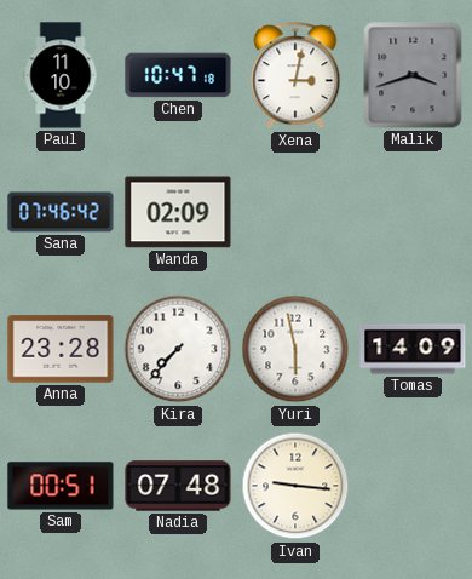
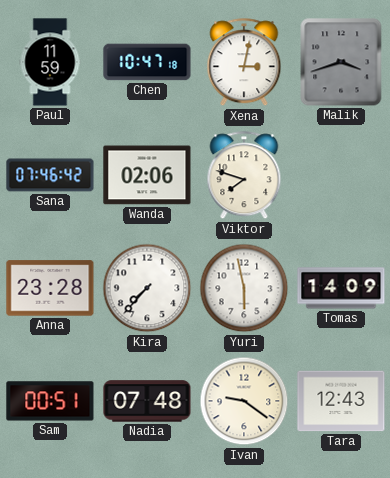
Paul: 11:10 -> 11:59 (50, 62)
Wanda: 02:09 -> 02:06 (147, 175)
Viktor: none -> 7:48 (244, 176)
Ivan: 9:16 -> 9:21 (244, 401)
Tara: none -> 12:43 (341, 401)
